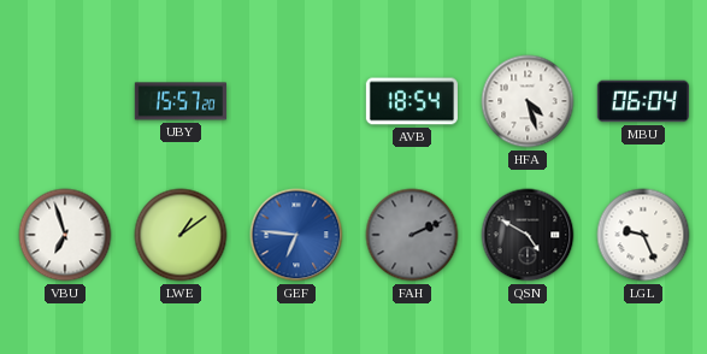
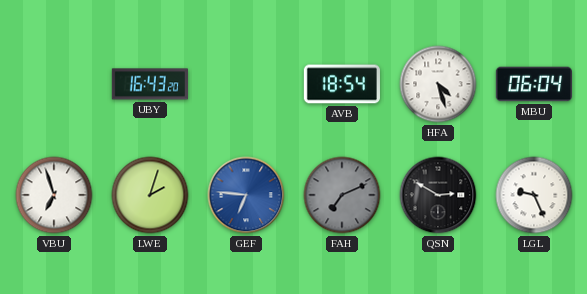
UBY: 15:57 -> 16:43 (150, 84)
LWE: 1:09 -> 2:03 (150, 195)
FAH: 2:11 -> 7:11 (342, 195)
QSN: 4:50 -> 2:50 (438, 195)
